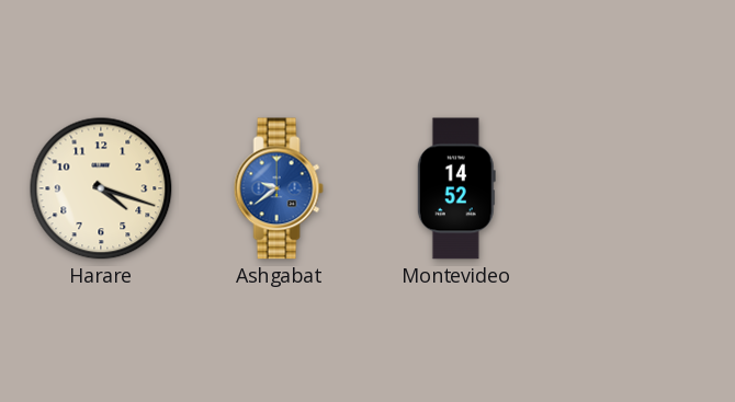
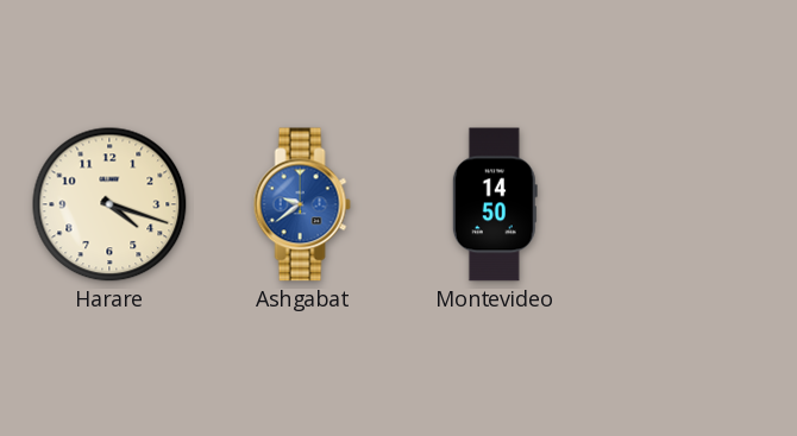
Montevideo: 14:52 -> 14:50 (495, 204)
